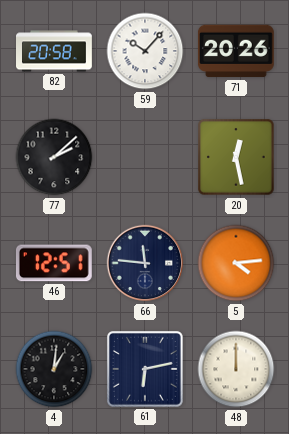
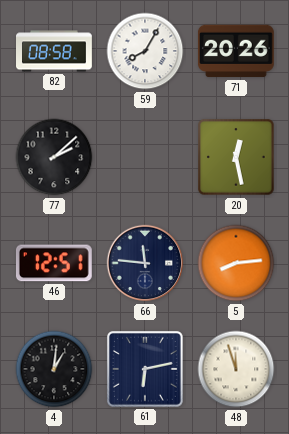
82: 20:58 -> 08:58 (55, 51)
59: 10:07 -> 8:05 (145, 51)
5: 4:14 -> 8:14 (236, 263)
48: 12:00 -> 11:57 (236, 369)
